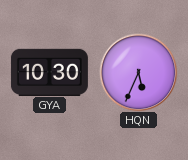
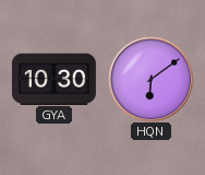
HQN: 5:34 -> 6:09 (150, 79)
